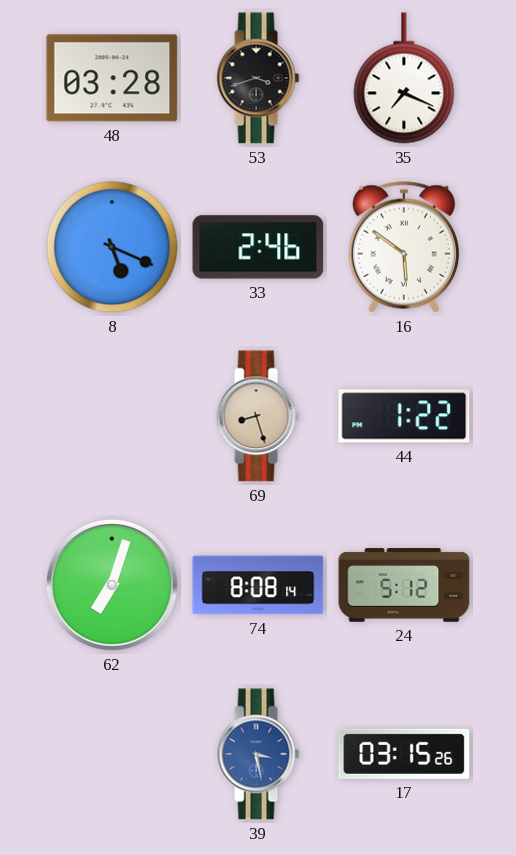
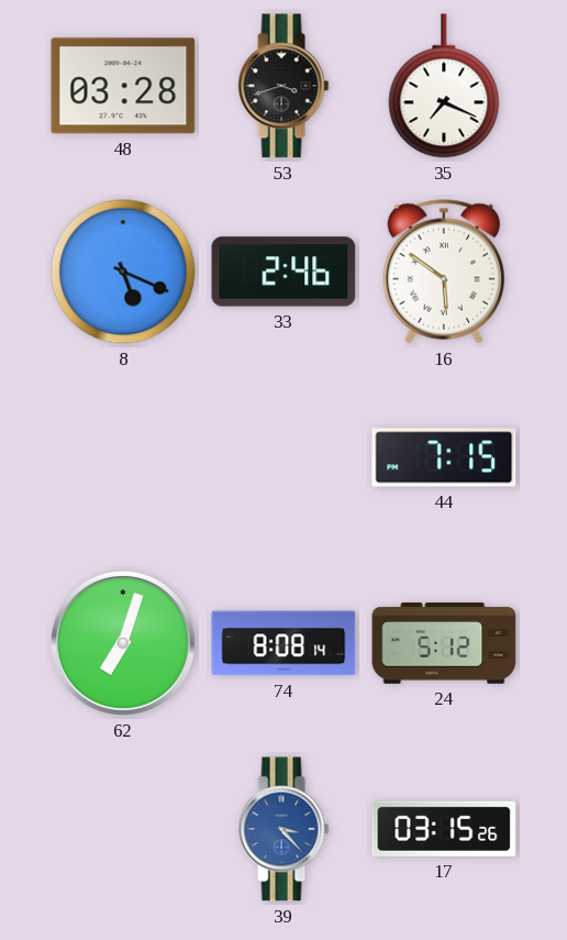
69: 8:27 -> none (258, 416)
44: 1:22 -> 7:15 (444, 457)
39: 3:28 -> 3:23 (283, 829)
